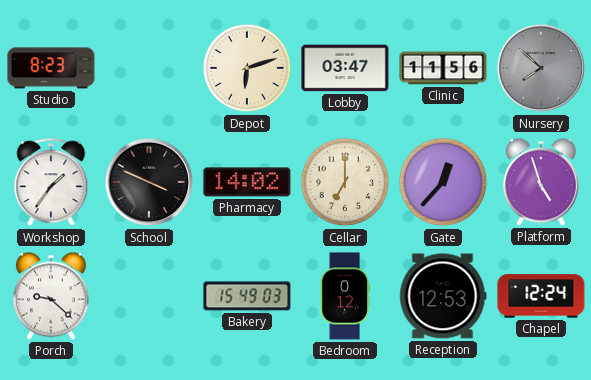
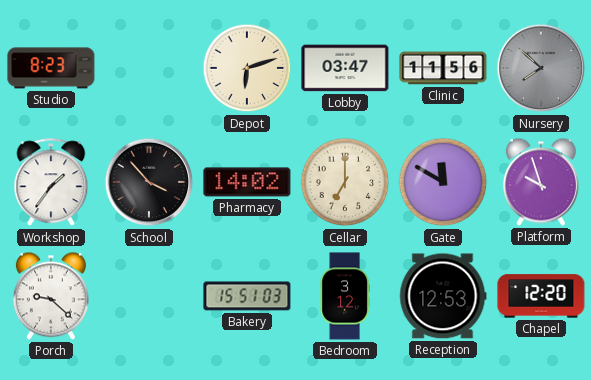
School: 3:49 -> 3:53 (149, 182)
Gate: 12:37 -> 11:50 (443, 182)
Platform: 4:57 -> 9:57 (541, 182)
Bakery: 15:49 -> 15:51 (247, 296)
Bedroom: 0:12 -> 3:12 (345, 296)
Chapel: 12:24 -> 12:20 (541, 296)
